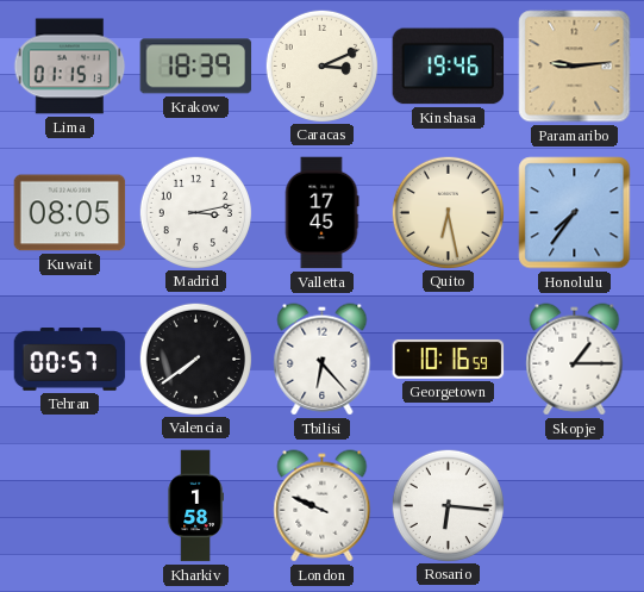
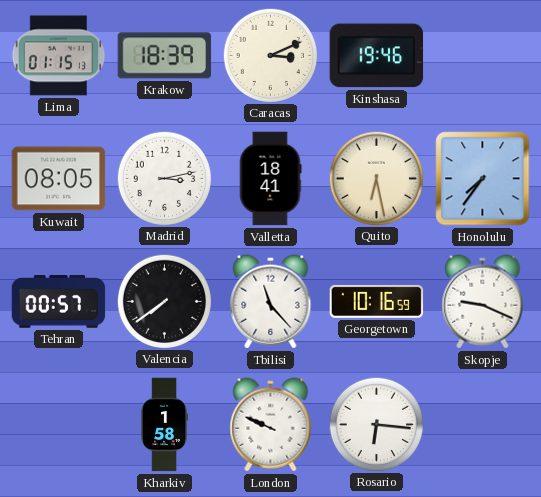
Paramaribo: 9:14 -> none (575, 67)
Valletta: 17:45 -> 18:41 (270, 179)
Tbilisi: 6:23 -> 11:23 (271, 302)
Skopje: 1:15 -> 9:19 (483, 302)
